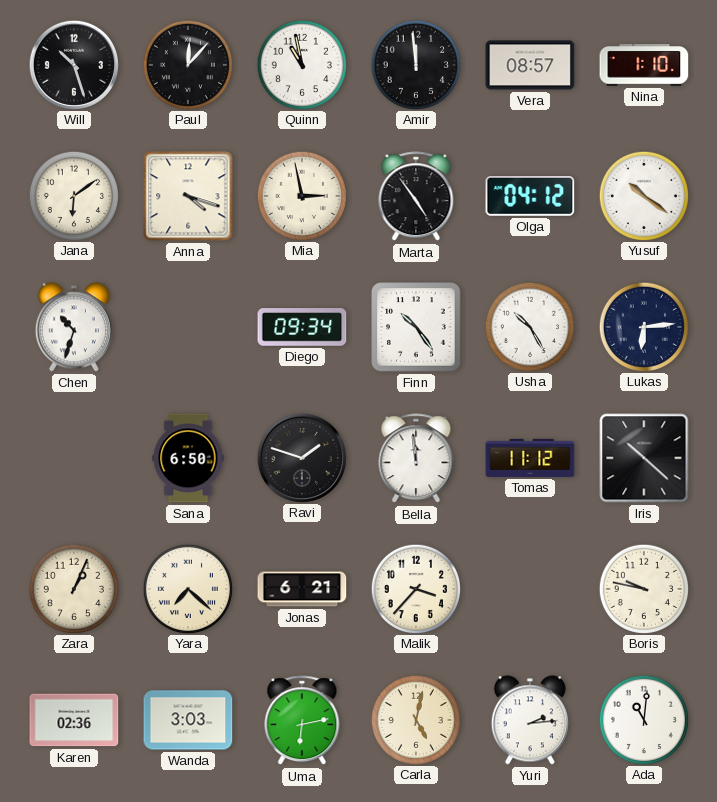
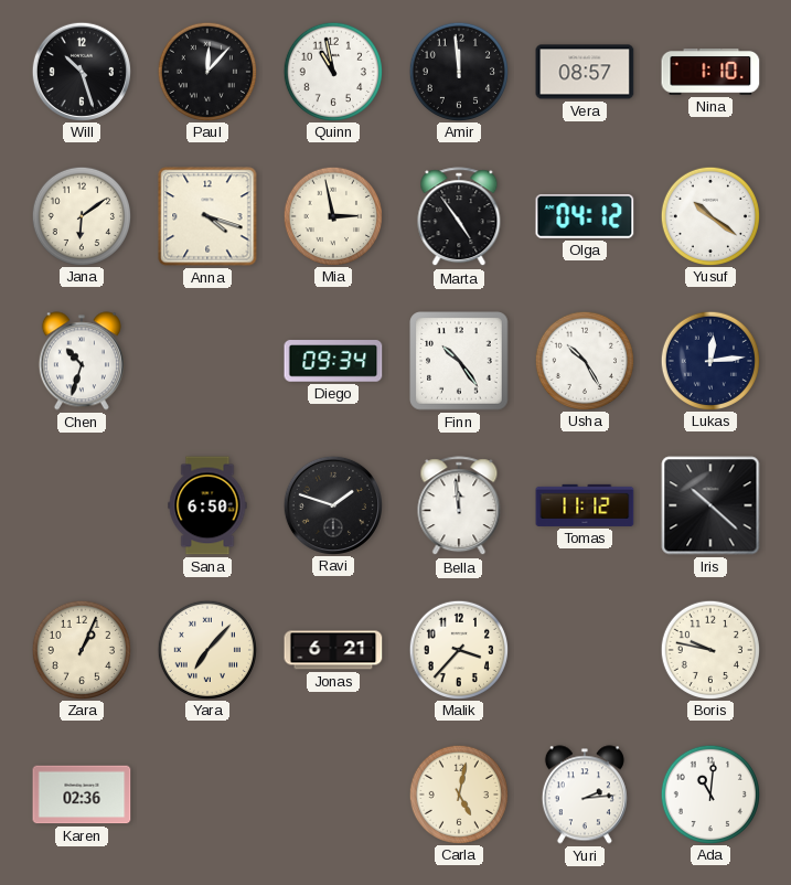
Lukas: 6:14 -> 12:14 (709, 360)
Yara: 7:22 -> 7:07 (206, 649)
Wanda: 3:03 -> none (188, 720)
Uma: 6:13 -> none (302, 721)
